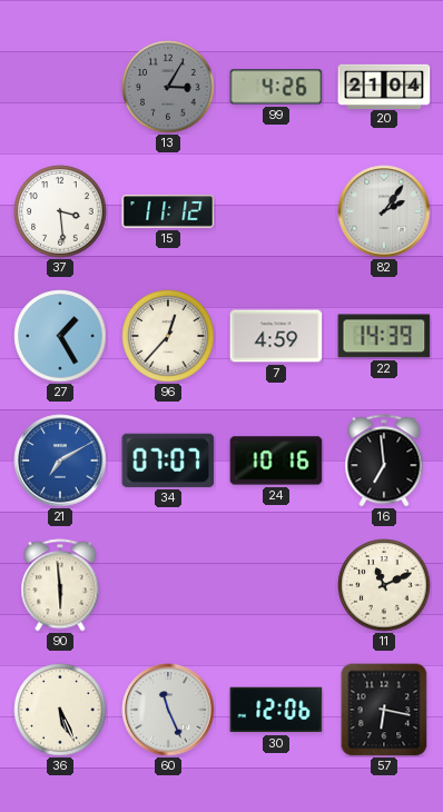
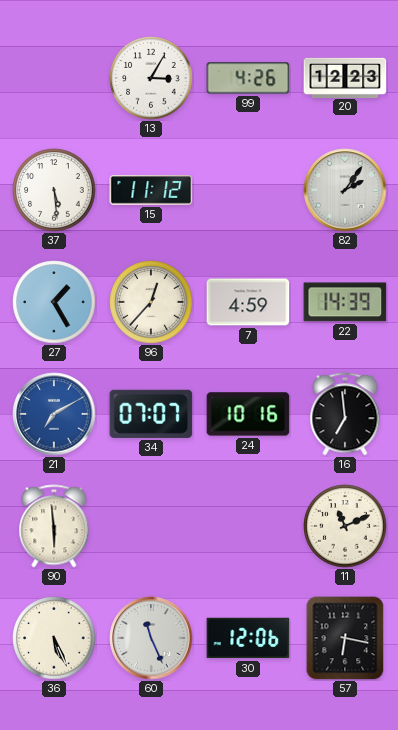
13 dial: grey -> white (151, 78)
20: 21:04 -> 12:23 (345, 77)
37: 3:29 -> 5:29 (54, 190)
